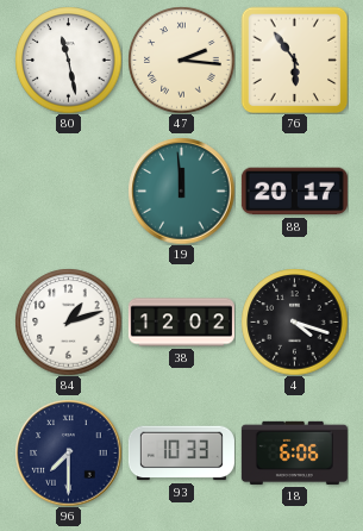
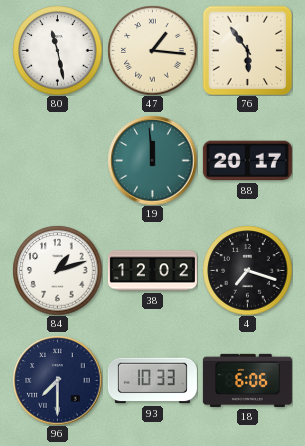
47: 2:16 -> 1:16 (152, 50)
4: 4:18 -> 7:18 (247, 270)
